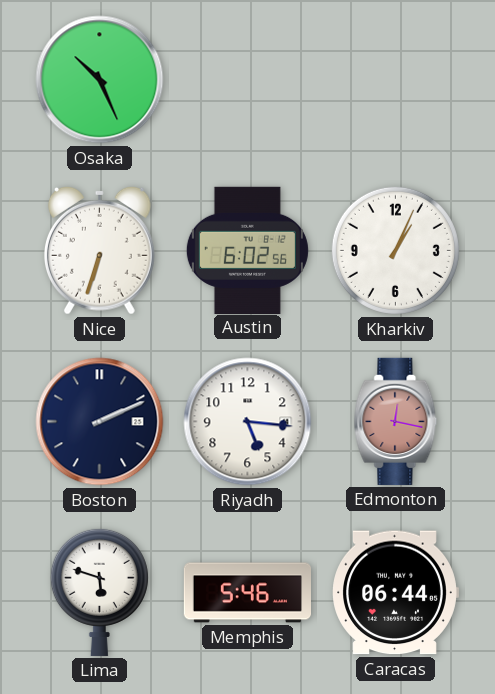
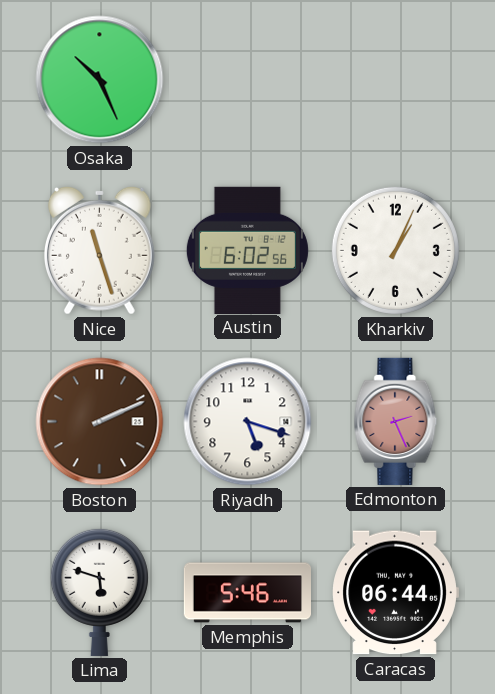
Nice: 6:33 -> 11:27 (99, 250)
Boston dial: navy -> brown (100, 422)
Riyadh: 5:16 -> 5:18 (248, 422)
Edmonton: 12:17 -> 2:26 (396, 421)
